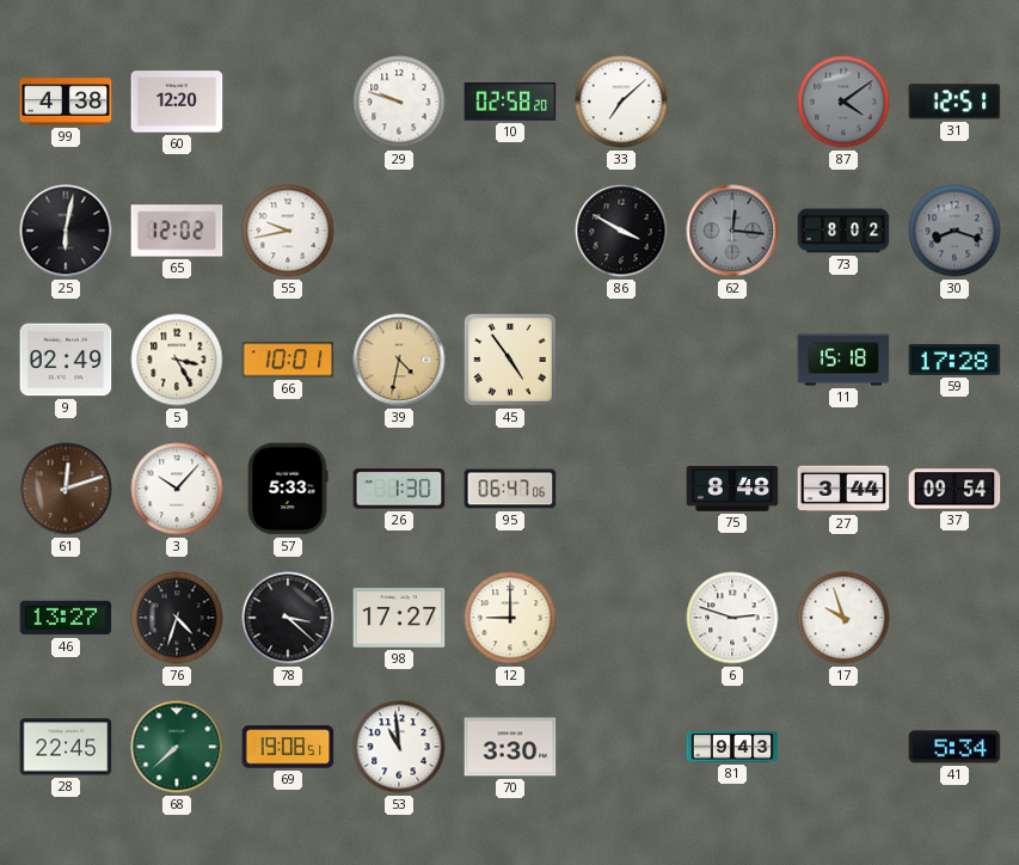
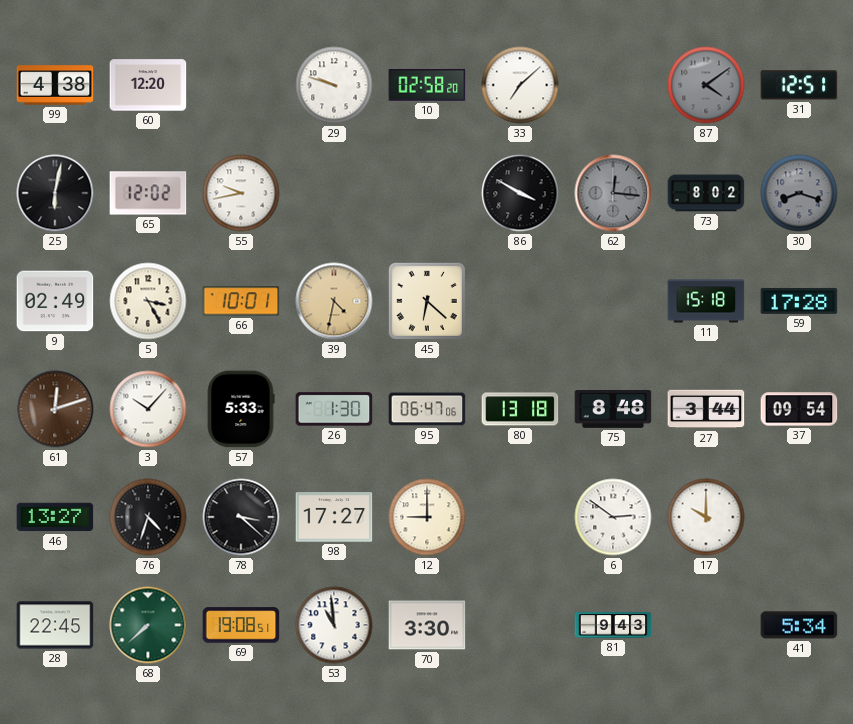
45: 4:54 -> 6:22 (427, 301)
80: none -> 13:18 (520, 409)
6: 2:48 -> 2:51 (613, 517)
17: 9:57 -> 10:00 (706, 517)
